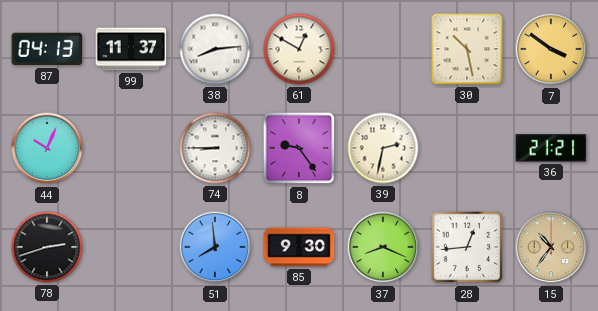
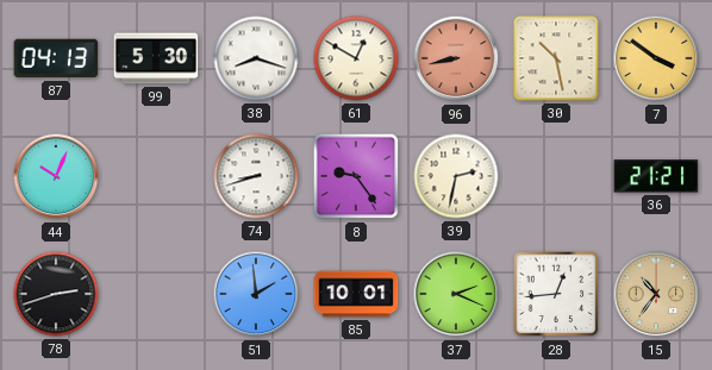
99: 11:37 -> 5:30 (156, 58)
38: 8:14 -> 8:18 (256, 58)
96: none -> 8:43 (456, 58)
74: 8:45 -> 8:42 (256, 176)
51: 7:59 -> 1:59 (256, 294)
85: 9:30 -> 10:01 (356, 294)
37: 8:19 -> 2:19 (456, 294)
